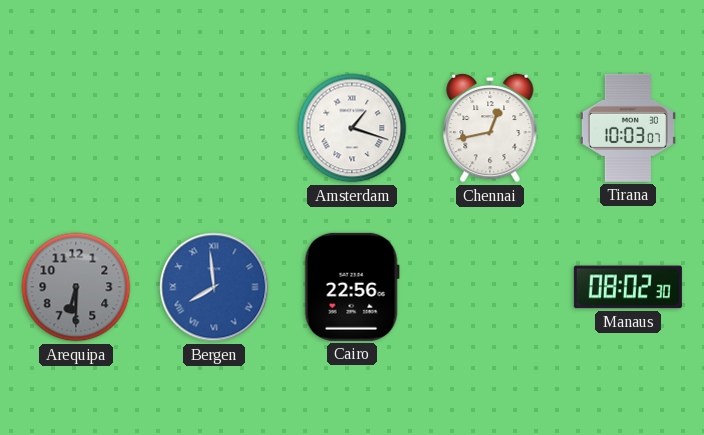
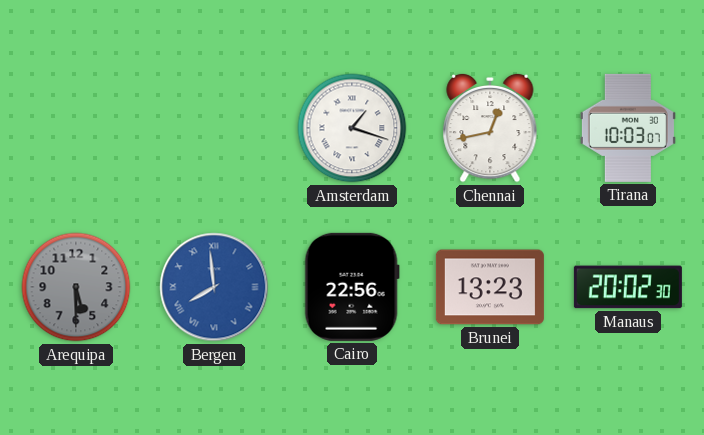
Arequipa: 6:30 -> 5:30 (76, 287)
Brunei: none -> 13:23 (490, 287)
Manaus: 08:02 -> 20:02 (628, 287)
